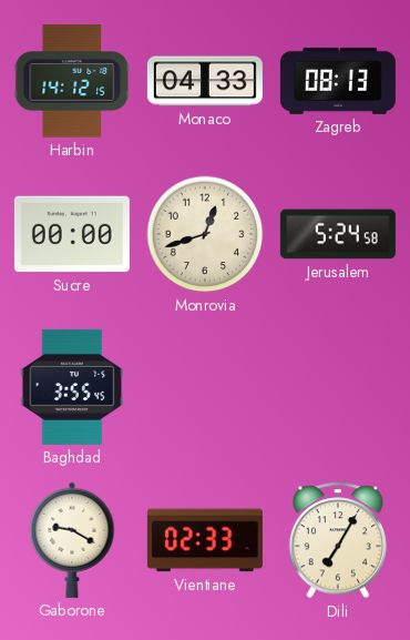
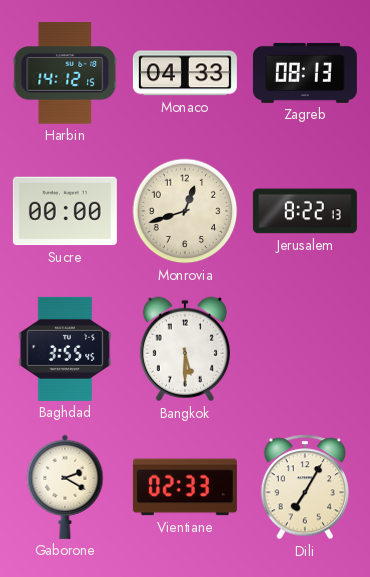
Jerusalem: 5:24 -> 8:22 (305, 211)
Bangkok: none -> 5:30 (185, 349)
Gaborone: 9:20 -> 2:20 (65, 487)
